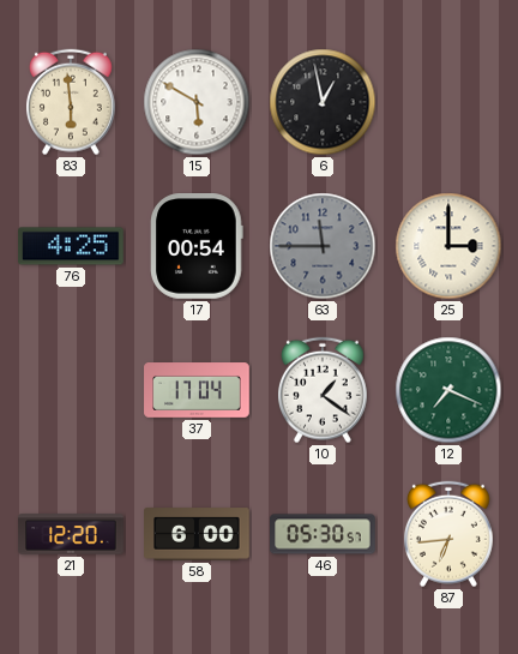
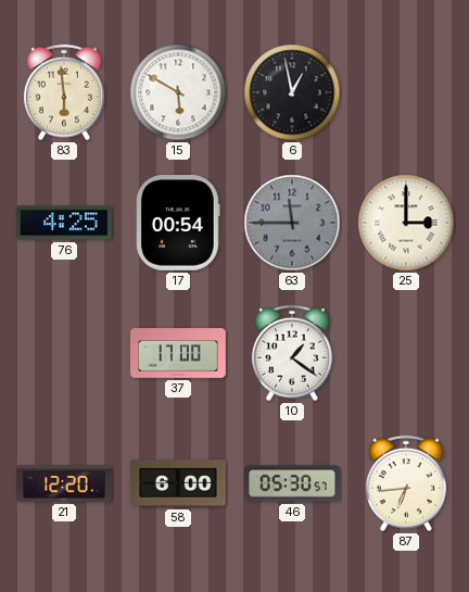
37: 17:04 -> 17:00 (178, 353)
12: 7:19 -> none (448, 390)
